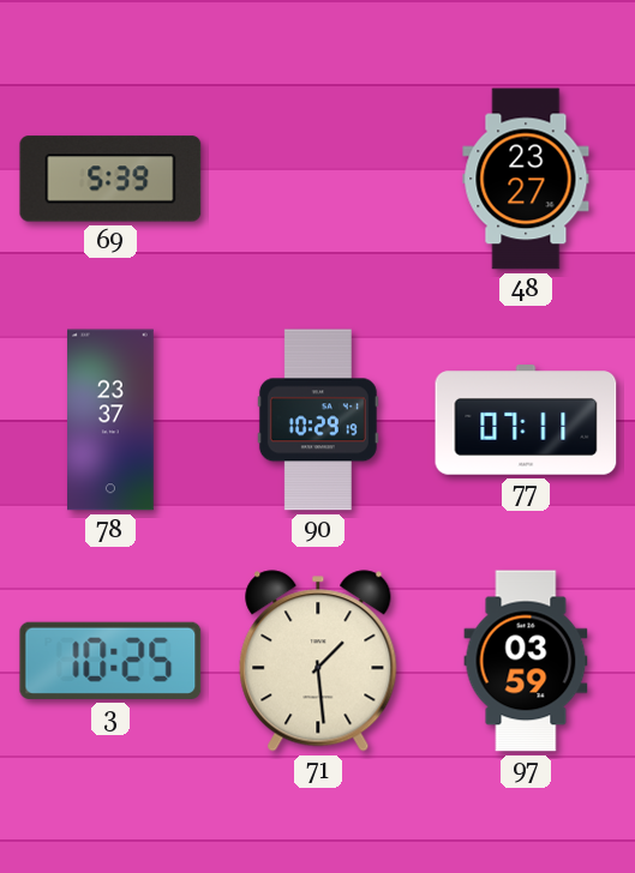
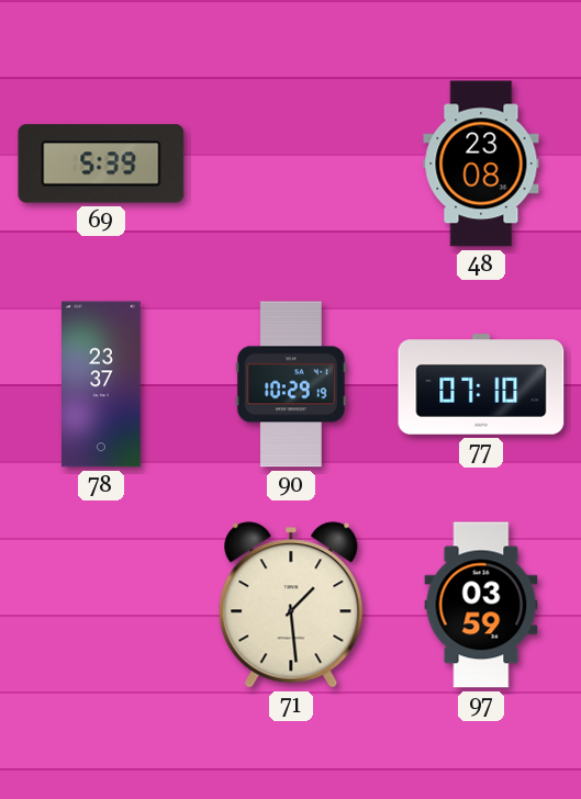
48: 23:27 -> 23:08 (481, 164)
77: 07:11 -> 07:10 (481, 384)
3: 10:25 -> none (110, 661)
